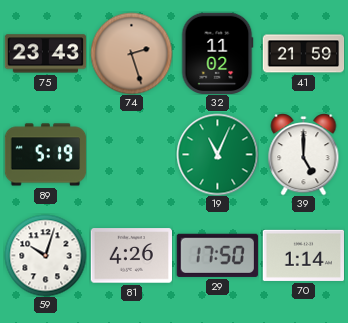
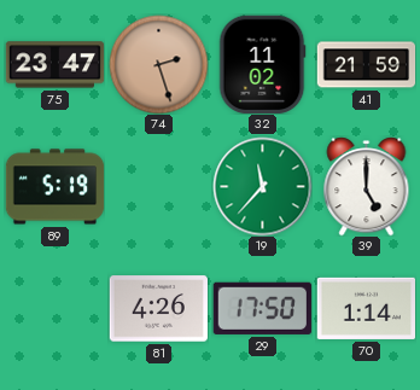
75: 23:43 -> 23:47 (54, 65)
19: 11:04 -> 11:37 (262, 186)
59: 10:03 -> none (45, 255)
